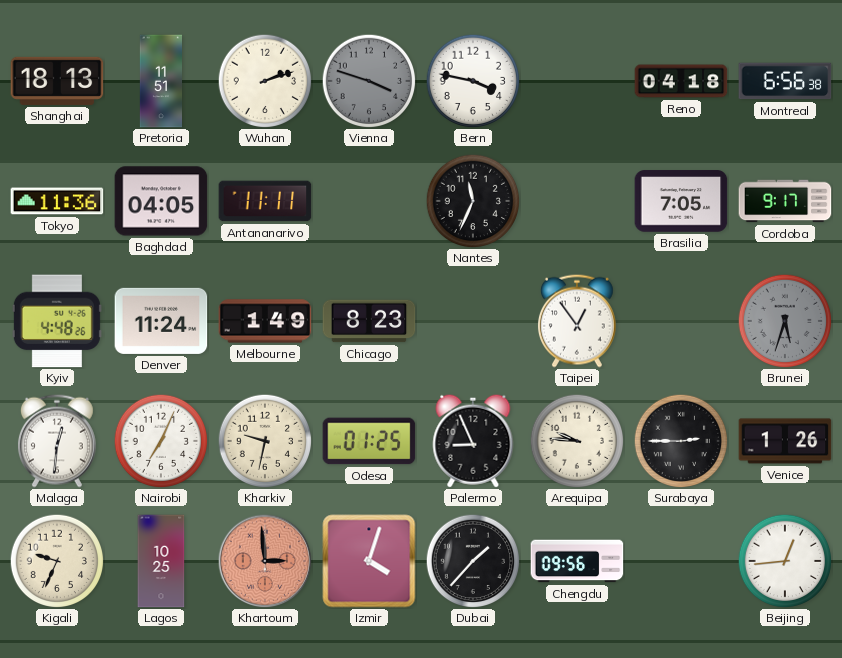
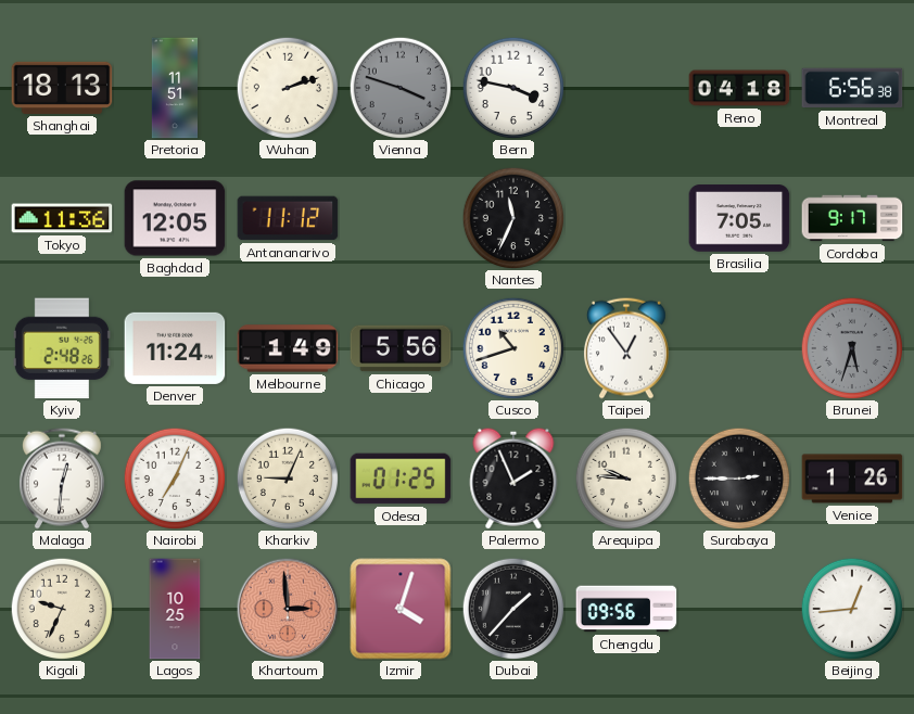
Baghdad: 04:05 -> 12:05 (175, 218)
Antananarivo: 11:11 -> 11:12 (288, 218)
Kyiv: 4:48 -> 2:48 (62, 348)
Chicago: 8:23 -> 5:56 (401, 348)
Cusco: none -> 10:42 (513, 348)
Kharkiv: 9:32 -> 9:04 (288, 479)
Palermo: 8:56 -> 1:56 (513, 479)
